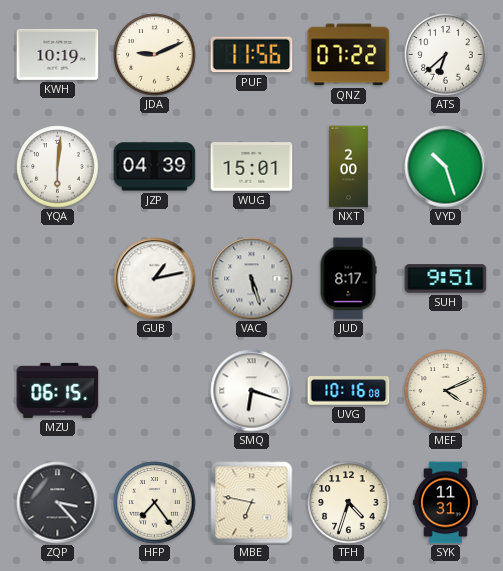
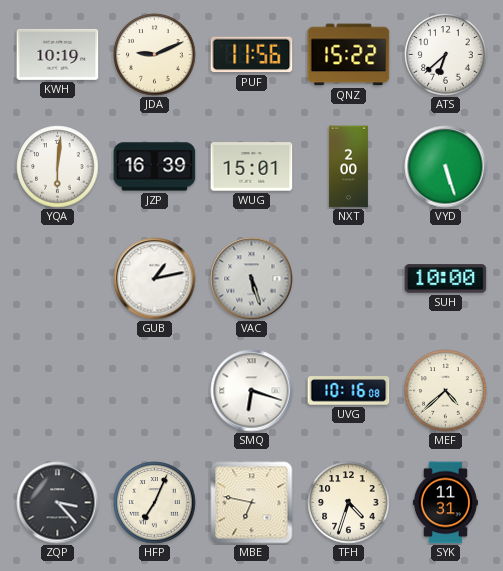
QNZ: 07:22 -> 15:22 (349, 55)
JZP: 04:39 -> 16:39 (155, 167)
VYD: 10:27 -> 5:27 (446, 167)
JUD: 8:17 -> none (348, 279)
SUH: 9:51 -> 10:00 (446, 279)
MZU: 06:15 -> none (58, 390)
MEF: 4:11 -> 4:38 (446, 391)
HFP: 7:24 -> 7:04 (155, 503)
